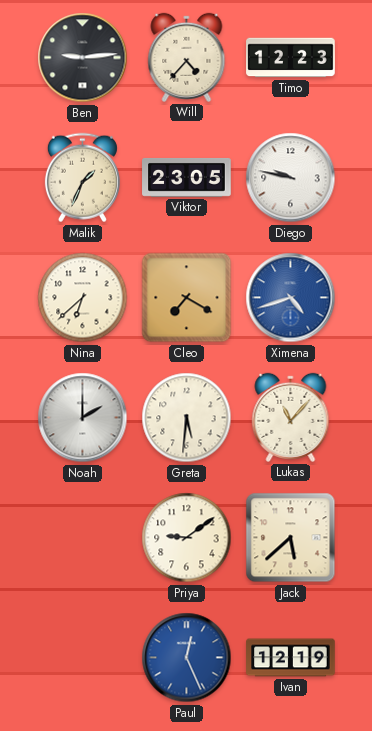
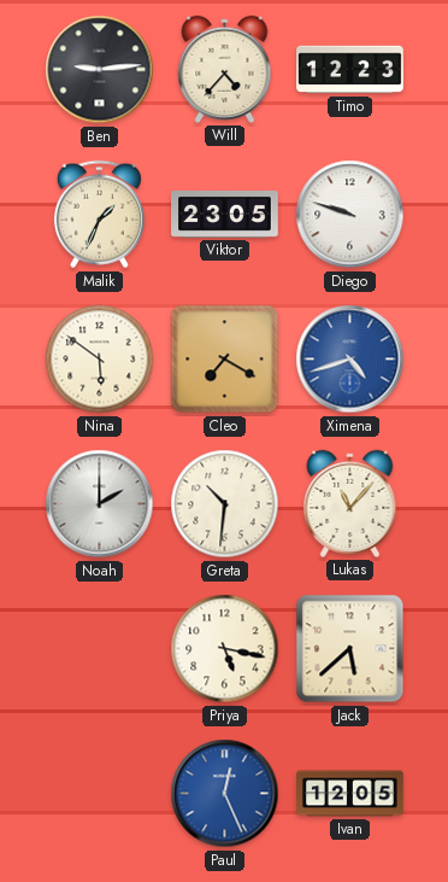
Diego: 9:47 -> 9:48 (350, 215)
Nina: 6:38 -> 5:51 (100, 360)
Greta: 5:31 -> 10:31 (225, 504)
Priya: 9:09 -> 5:17 (225, 649)
Ivan: 12:19 -> 12:05 (350, 794)
